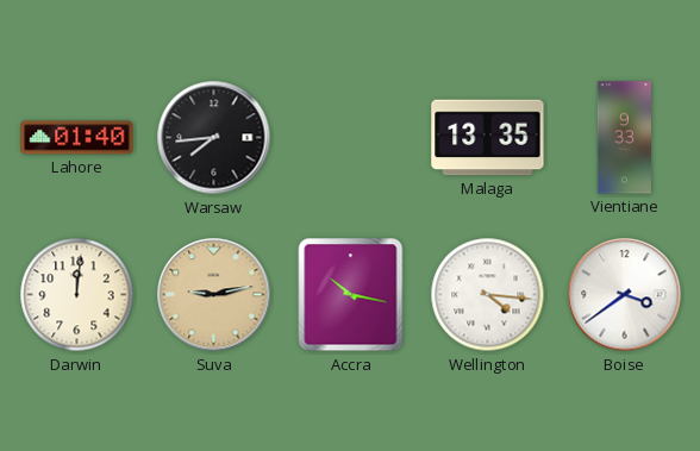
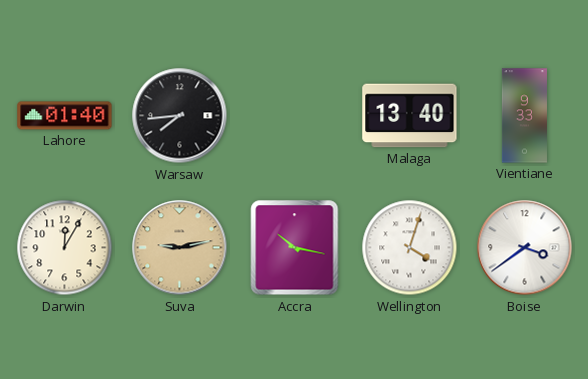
Malaga: 13:35 -> 13:40 (410, 116)
Darwin: 12:01 -> 12:05 (65, 248)
Wellington: 4:16 -> 4:03 (410, 248)
